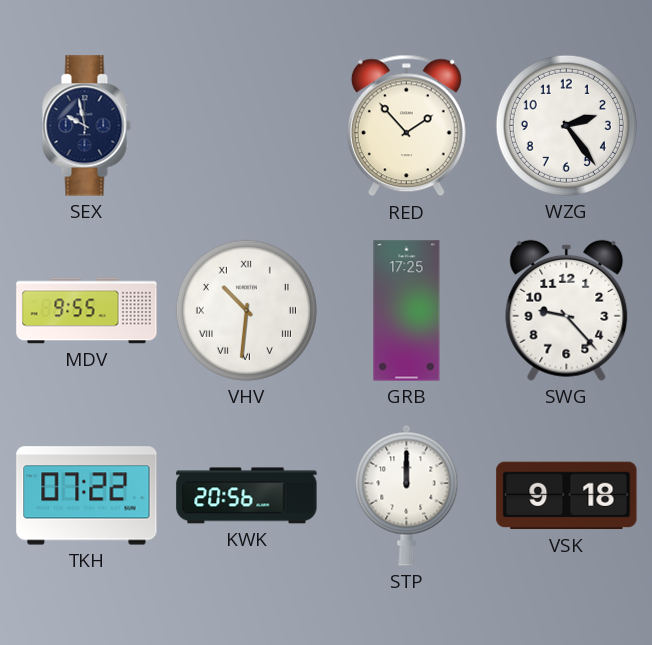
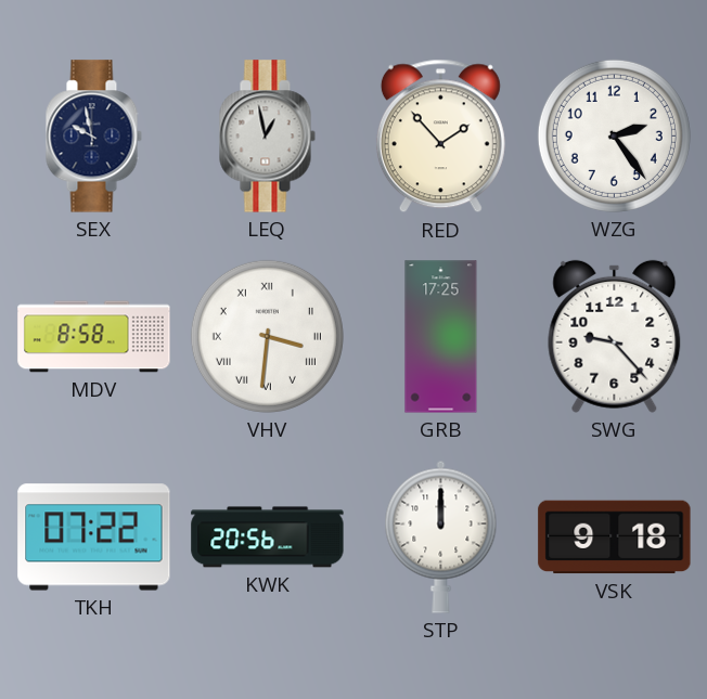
LEQ: none -> 12:58 (267, 137)
MDV: 9:55 -> 8:58 (94, 337)
VHV: 10:31 -> 3:31 (267, 336)
